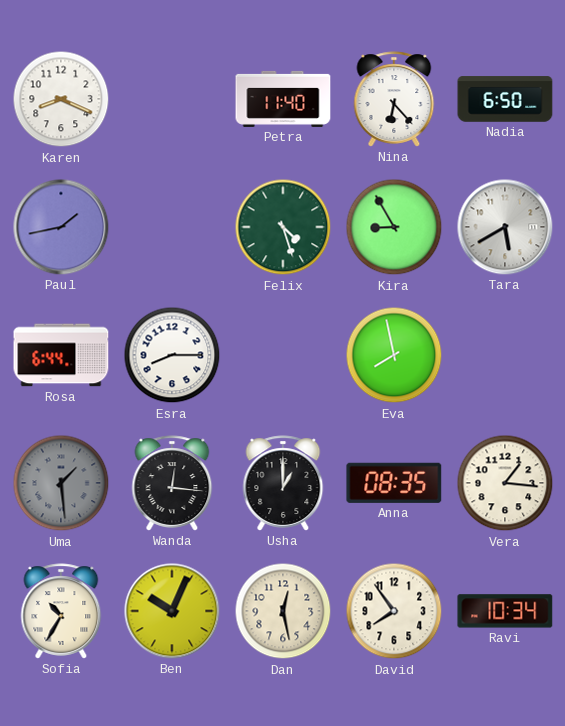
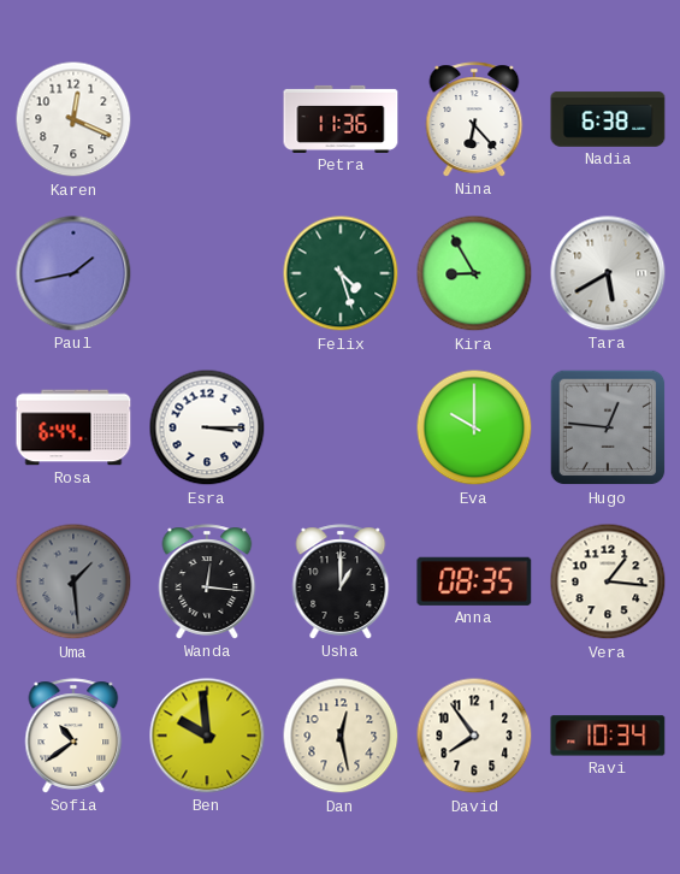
Karen: 8:19 -> 12:19 (73, 119)
Petra: 11:40 -> 11:36 (341, 119)
Nadia: 6:50 -> 6:38 (608, 119)
Esra: 8:15 -> 3:15 (207, 427)
Eva: 7:58 -> 10:00 (474, 427)
Hugo: none -> 12:46 (608, 427)
Sofia: 10:35 -> 10:39 (73, 736)
Ben: 10:04 -> 9:59 (207, 736)
